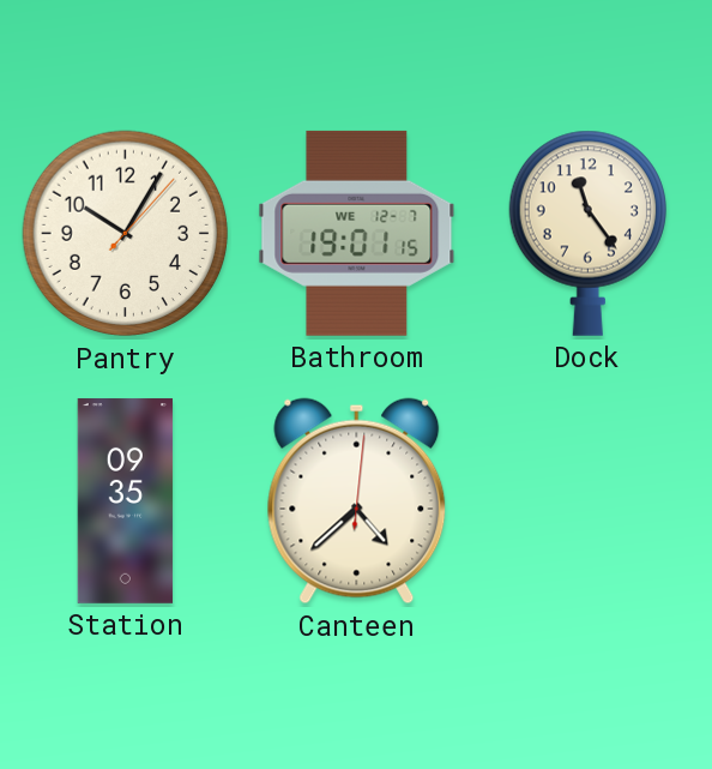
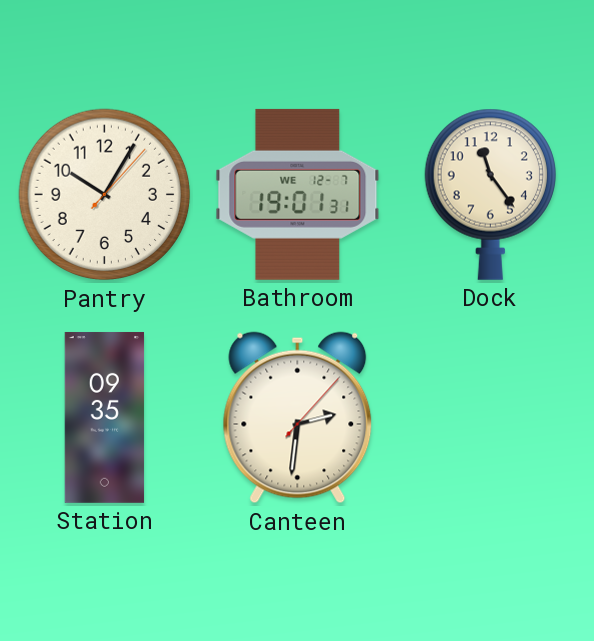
Bathroom: 19:01:15 -> 19:01:31 (298, 194)
Canteen: 4:38 -> 2:31 (298, 418)
